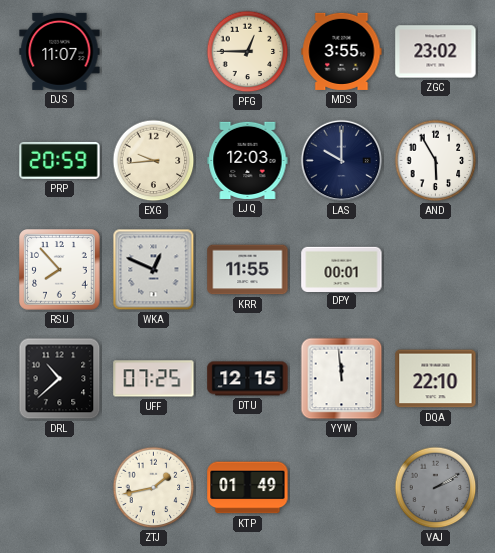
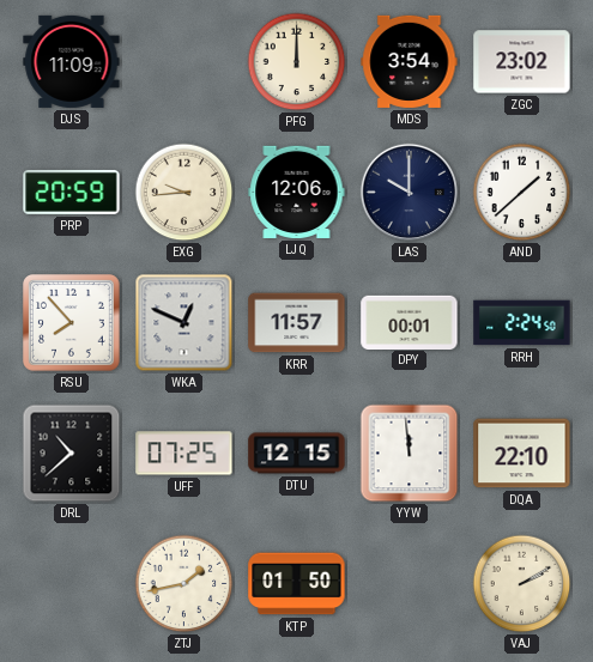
DJS: 11:07 -> 11:09 (72, 61)
PFG: 12:45 -> 12:00 (297, 62)
MDS: 3:55 -> 3:54 (410, 61)
LJQ: 12:03 -> 12:06 (297, 192)
AND: 5:55 -> 1:38 (522, 193)
KRR: 11:55 -> 11:57 (297, 323)
RRH: none -> 2:24 (522, 323)
KTP: 01:49 -> 01:50 (297, 584)
VAJ dial: grey -> cream (522, 584)
